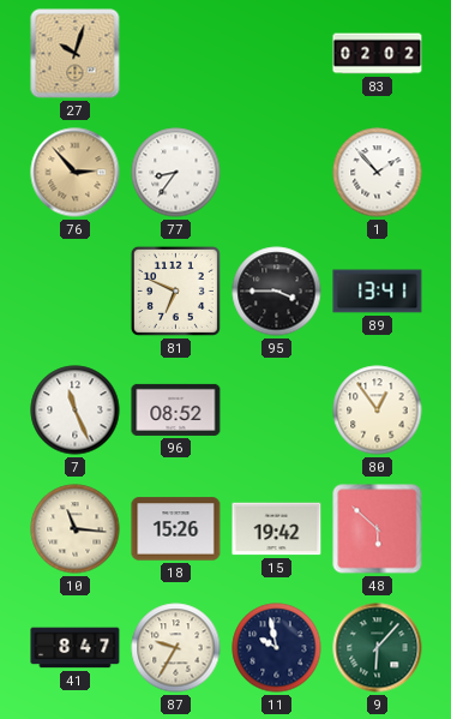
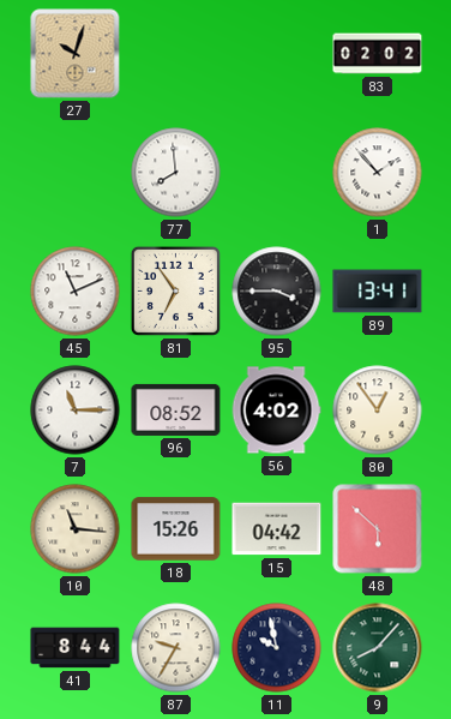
76: 2:53 -> none (76, 173)
77: 8:36 -> 7:59 (176, 173)
45: none -> 11:11 (76, 292)
81: 6:49 -> 6:54 (175, 290)
7: 11:26 -> 11:15 (76, 411)
56: none -> 4:02 (276, 411)
15: 19:42 -> 04:42 (277, 529)
41: 8:47 -> 8:44 (76, 648)
9: 6:07 -> 8:07 (378, 648)
